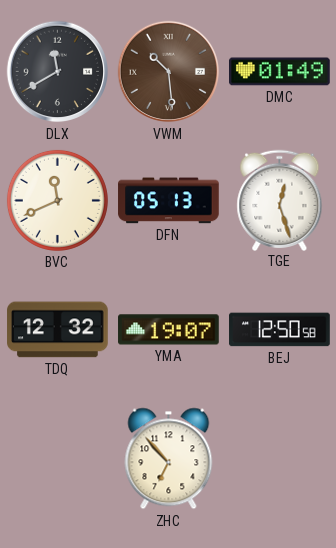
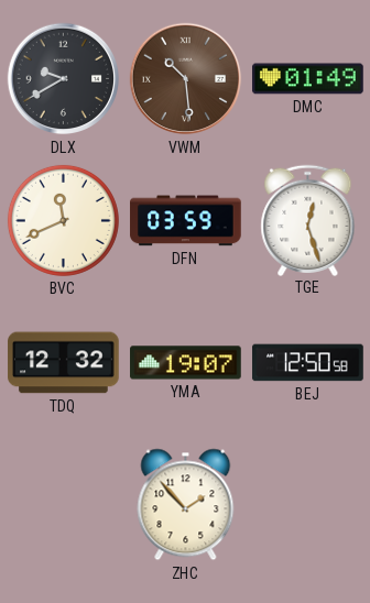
DLX: 11:40 -> 9:40 (64, 79)
DFN: 05:13 -> 03:59 (186, 221)
ZHC: 6:53 -> 1:53 (186, 505)
